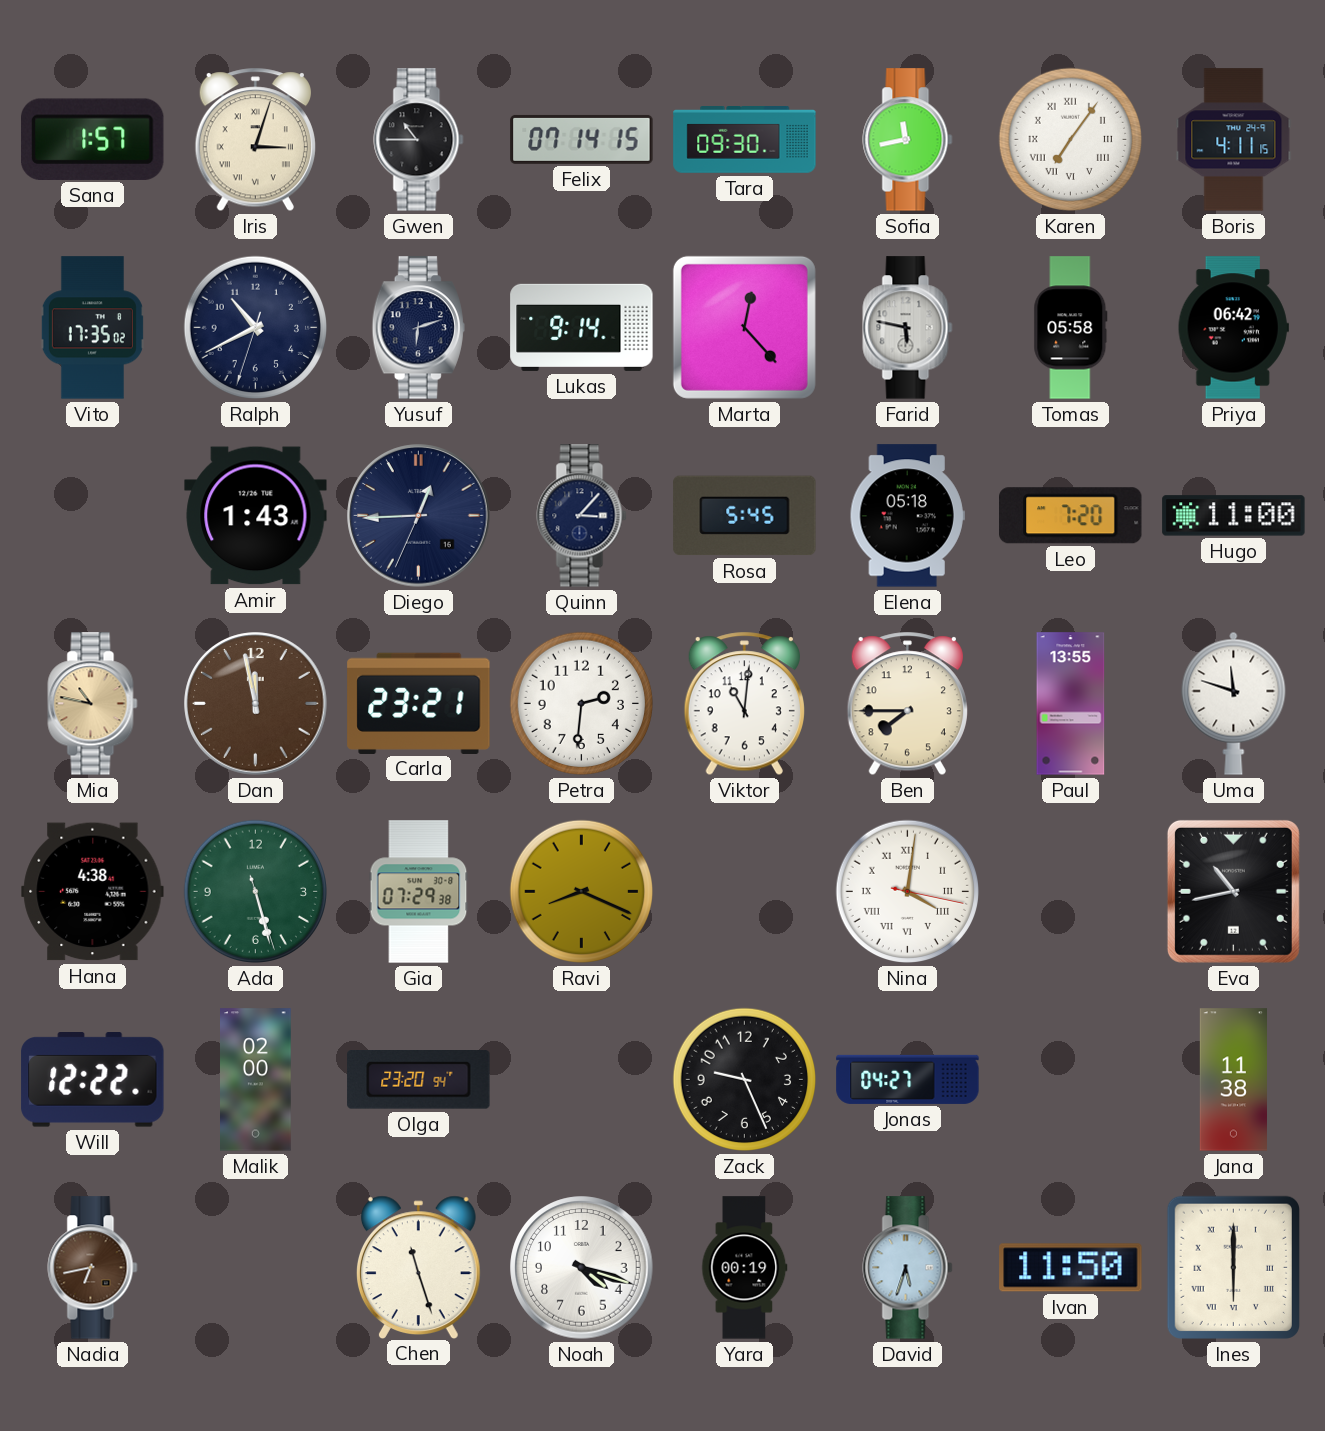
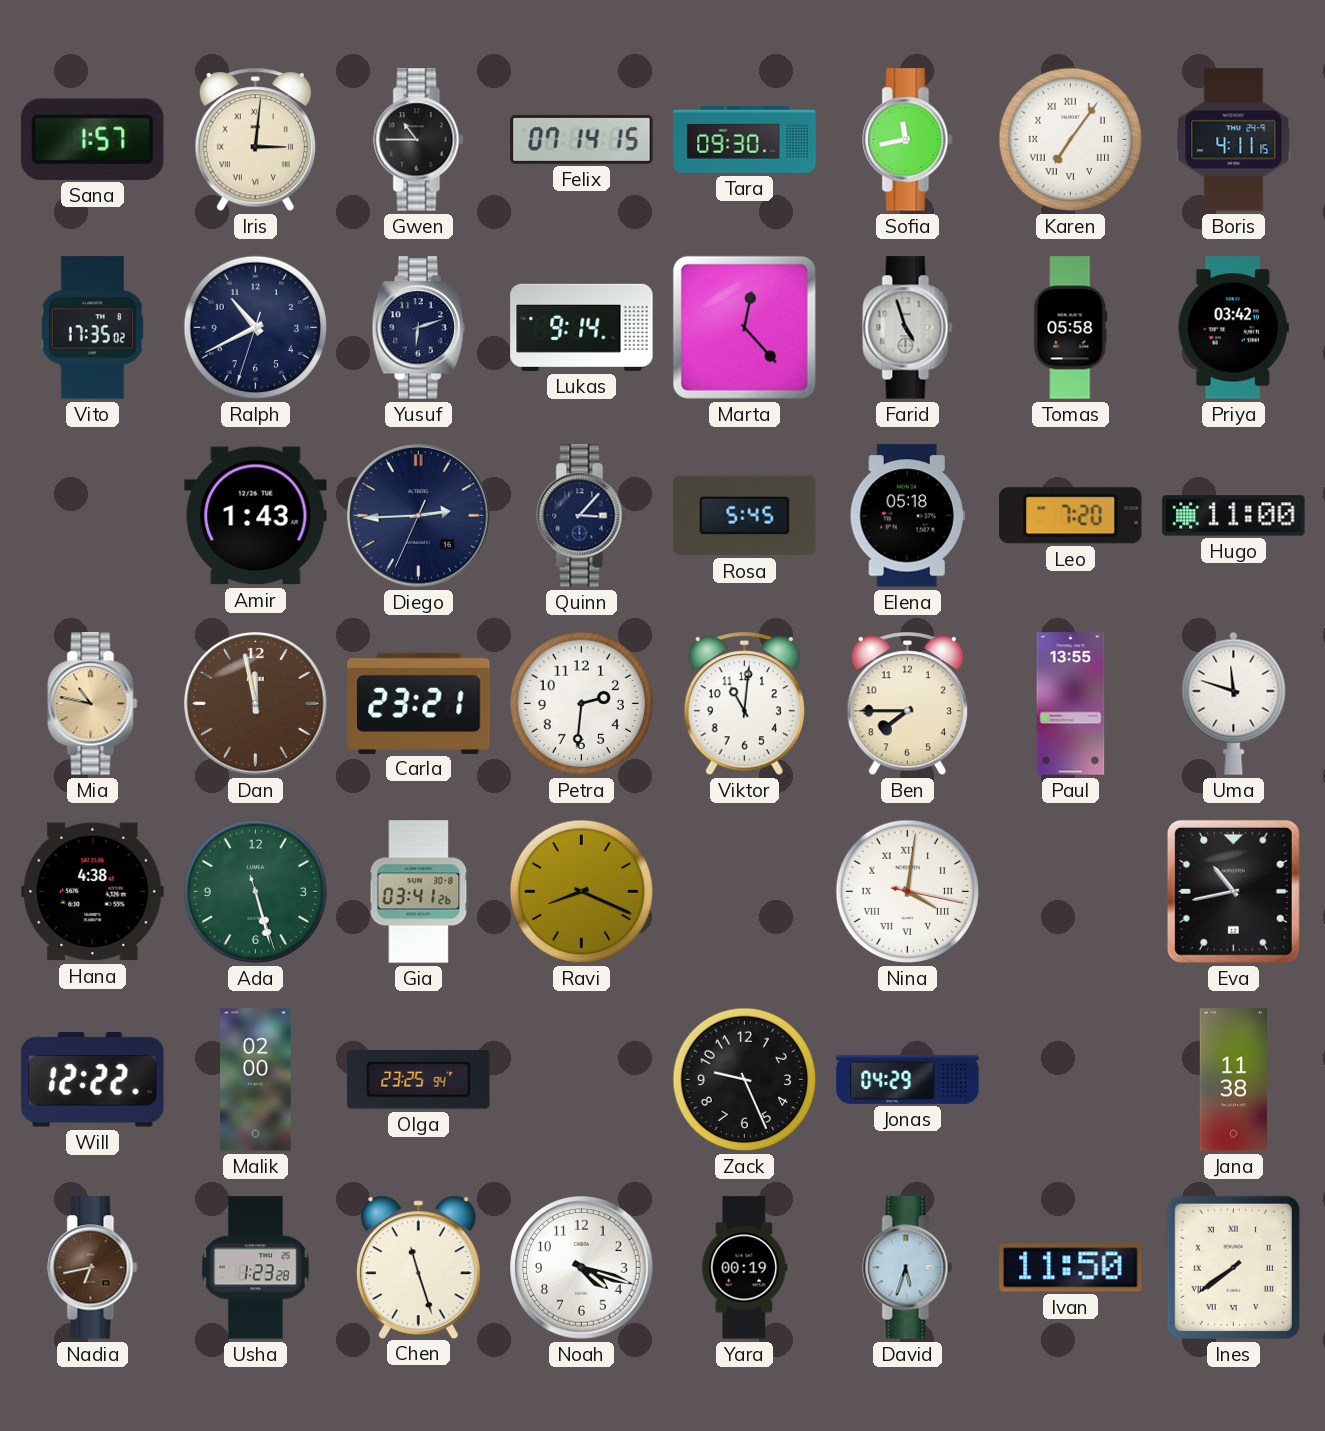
Iris: 3:03 -> 3:01 (255, 140)
Farid: 5:47 -> 4:57 (908, 328)
Priya: 06:42 -> 03:42 (1233, 328)
Diego: 12:44 -> 2:44 (419, 516)
Gia: 07:29 -> 03:41 (419, 892)
Olga: 23:20 -> 23:25 (419, 1080)
Jonas: 04:27 -> 04:29 (908, 1079)
Usha: none -> 1:23 (255, 1268)
Ines: 6:00 -> 7:39 (1233, 1267)
